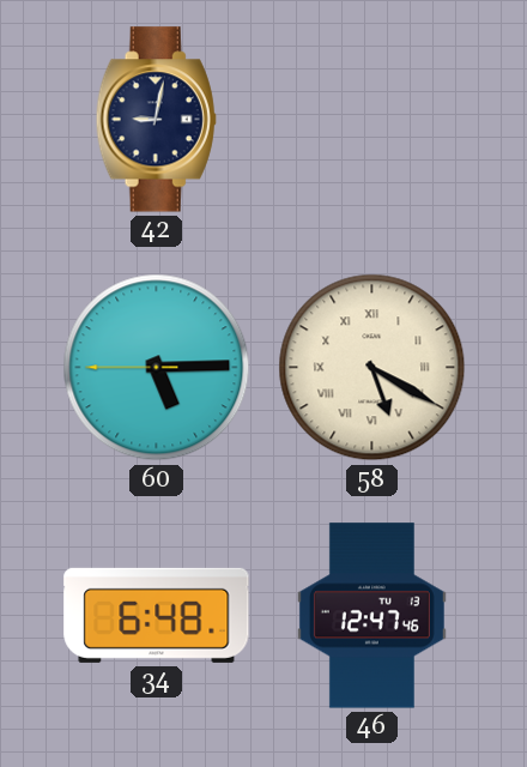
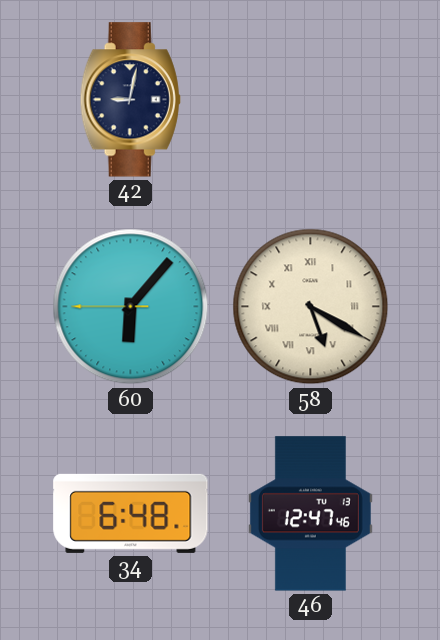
60: 5:14 -> 6:06 (131, 307)
